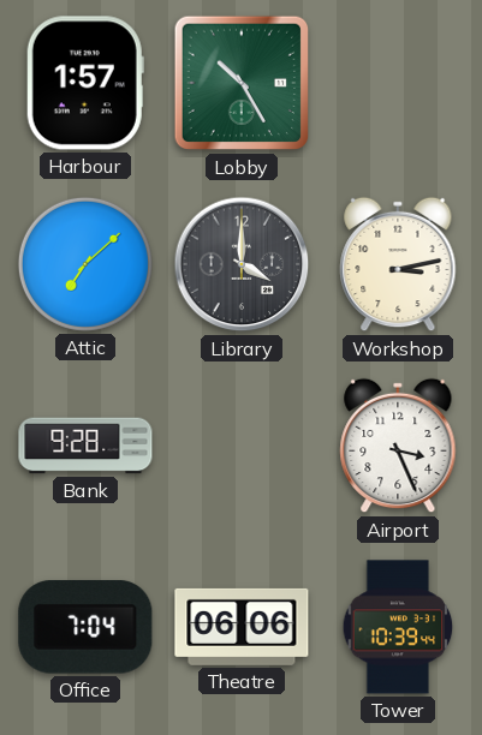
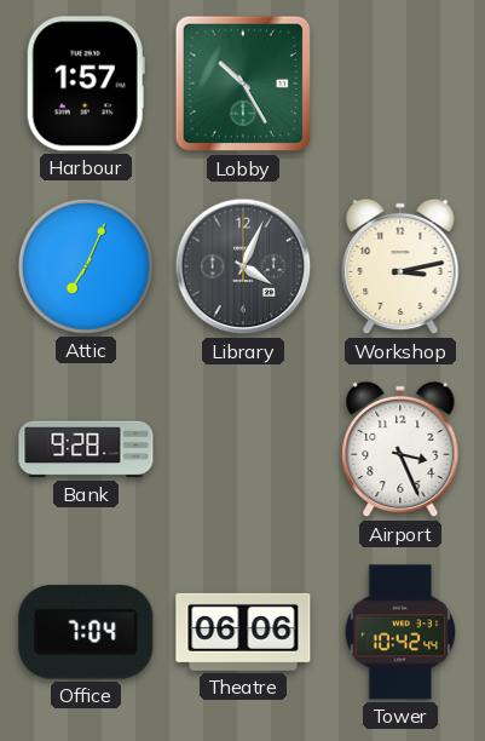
Attic: 7:08 -> 7:04 (86, 266)
Library: 4:00 -> 4:04 (243, 266)
Tower: 10:39 -> 10:42 (400, 632)
